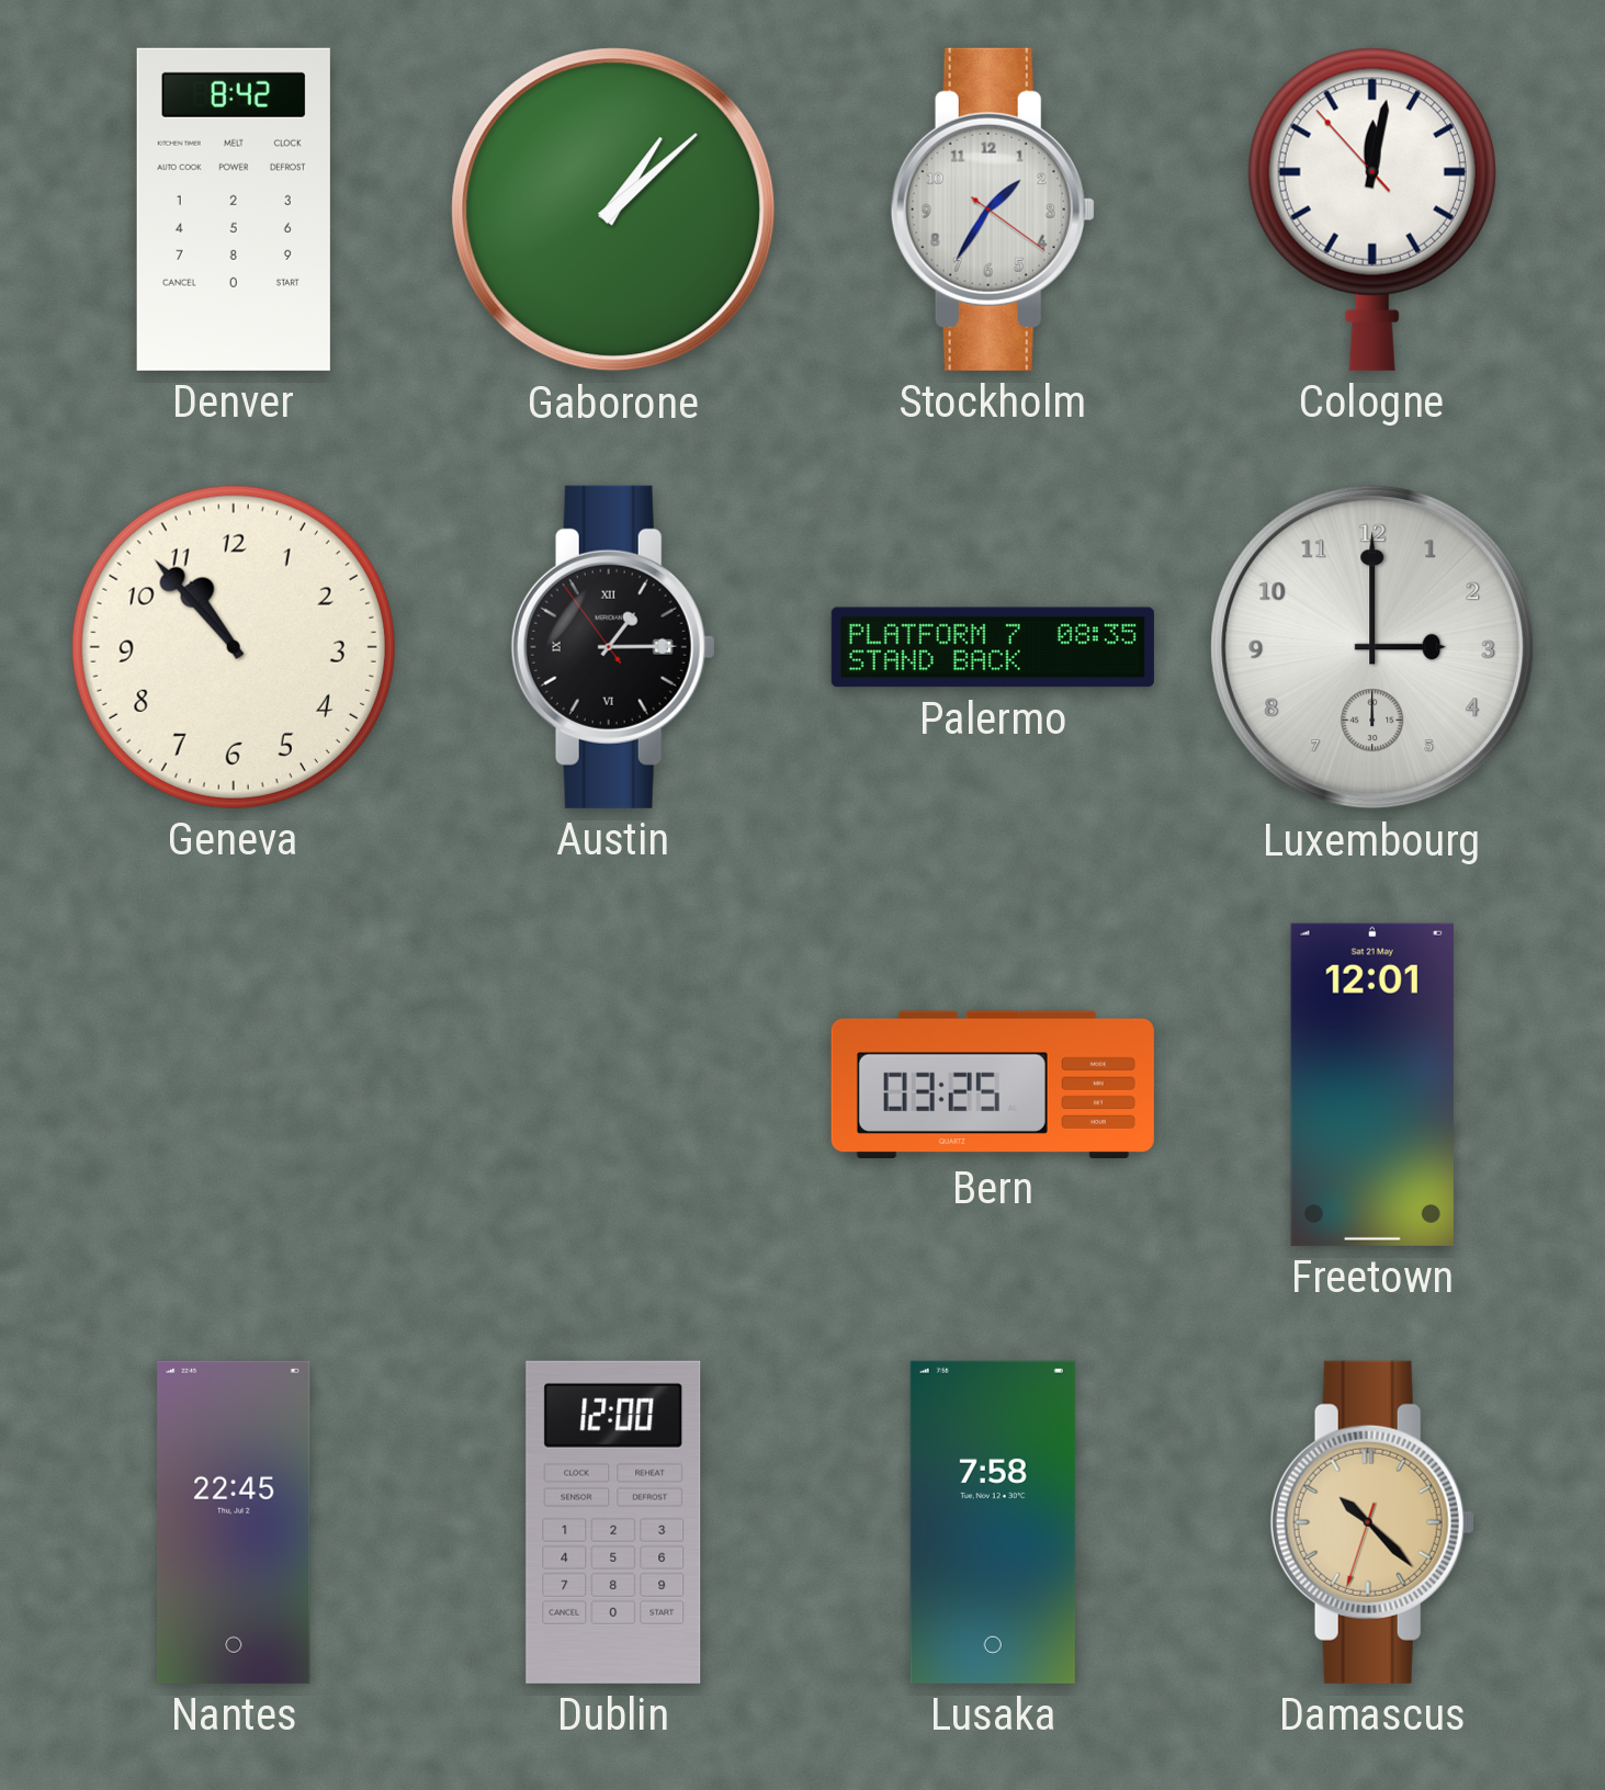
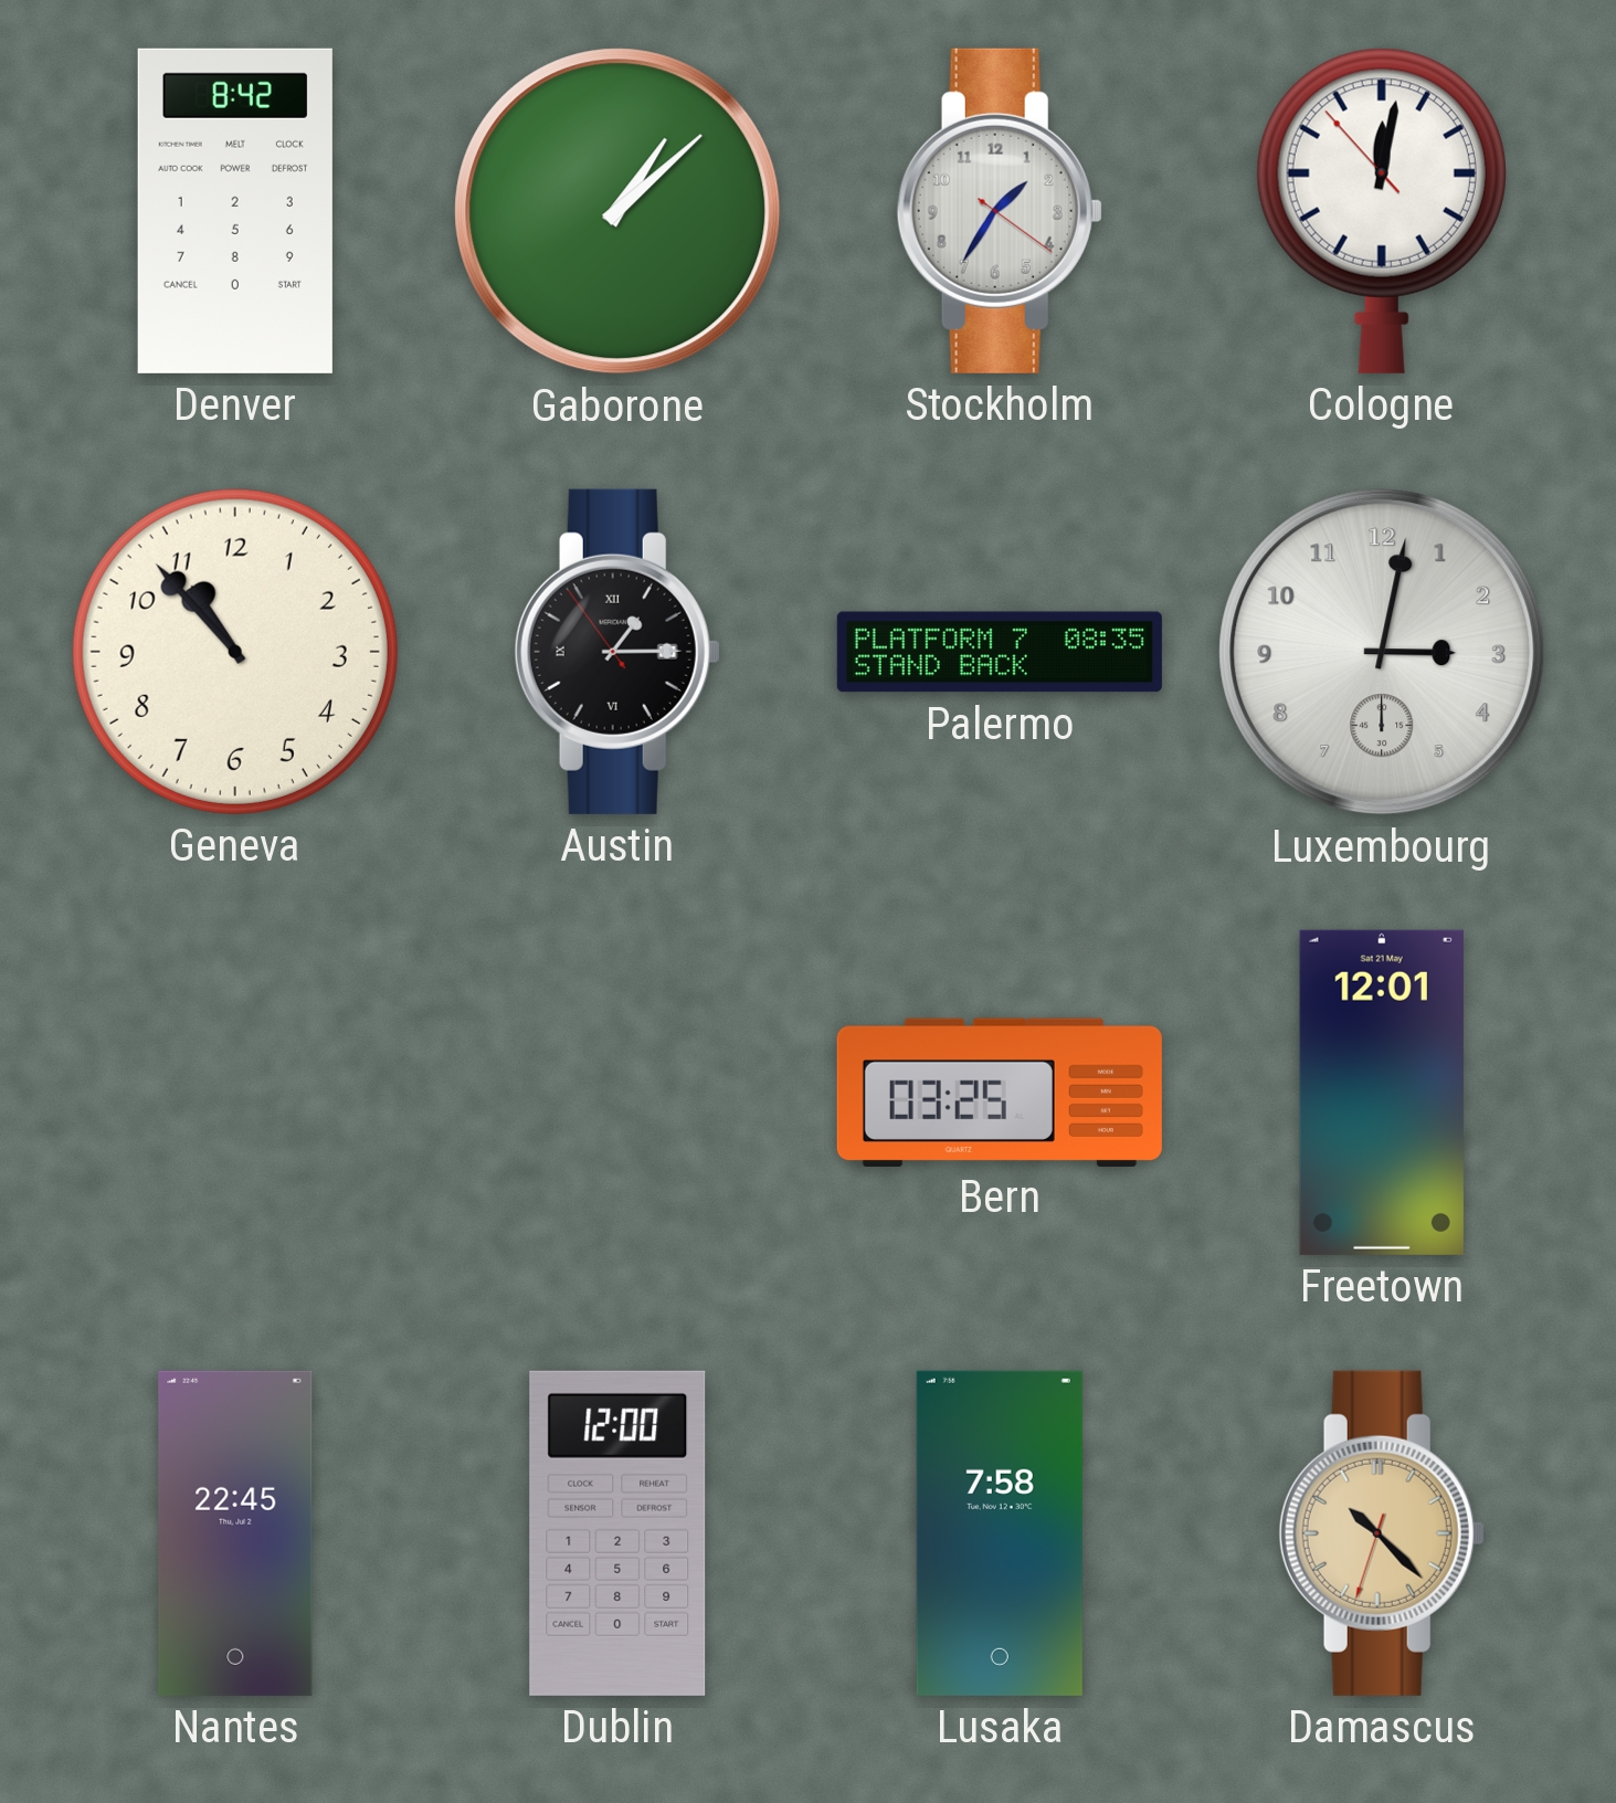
Luxembourg: 3:00 -> 3:02 (1382, 652)
